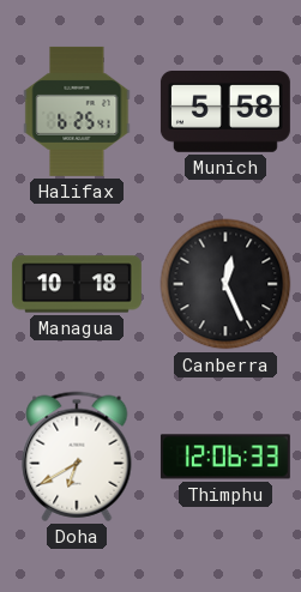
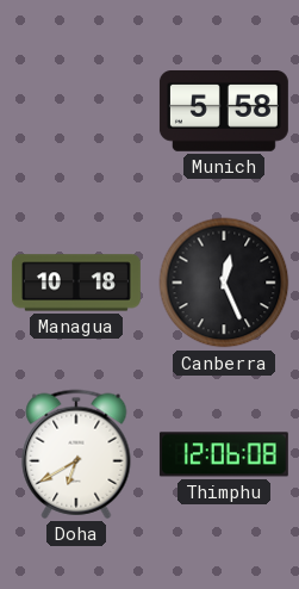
Halifax: 6:25 -> none (77, 111)
Thimphu: 12:06:33 -> 12:06:08 (224, 454)
